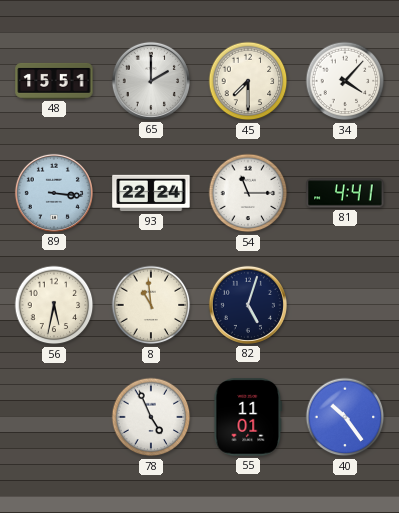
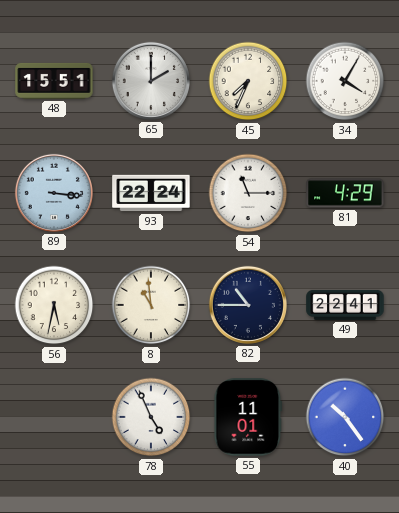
45: 7:30 -> 7:34 (248, 81)
34: 4:07 -> 4:05 (345, 81)
81: 4:41 -> 4:29 (345, 193)
82: 5:03 -> 10:45 (248, 305)
49: none -> 22:41 (345, 305)
